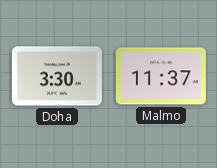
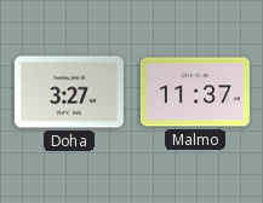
Doha: 3:30 -> 3:27 (69, 92)
